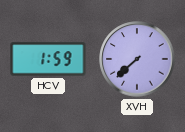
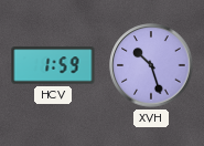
XVH: 7:38 -> 10:27 (151, 65)
